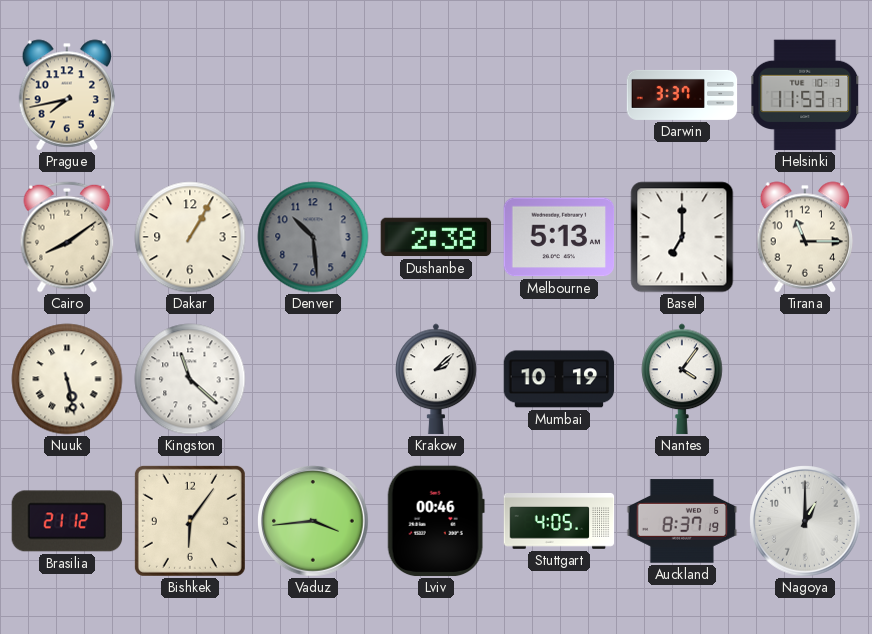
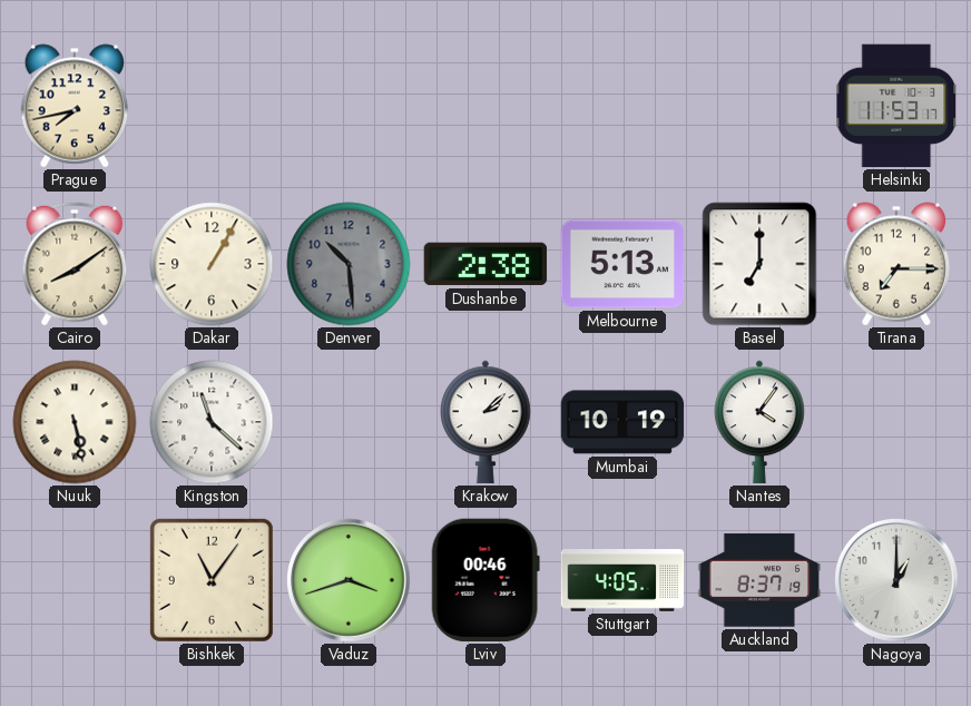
Darwin: 3:37 -> none (682, 95)
Tirana: 11:15 -> 7:15 (896, 264)
Brasilia: 21:12 -> none (67, 521)
Bishkek: 6:06 -> 11:06 (212, 580)
Vaduz: 3:44 -> 3:42 (349, 580)
